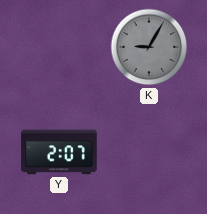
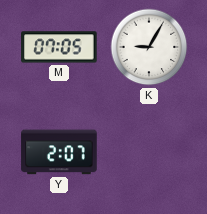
M: none -> 07:05 (59, 47)
K dial: grey -> white (149, 47)
